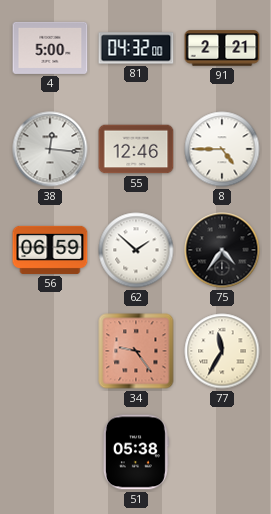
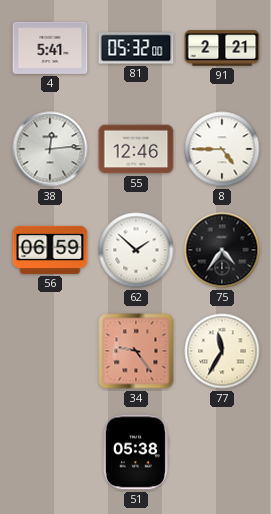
4: 5:00 -> 5:41 (50, 48)
81: 04:32 -> 05:32 (136, 48)
38: 12:16 -> 12:14 (50, 149)
